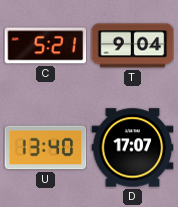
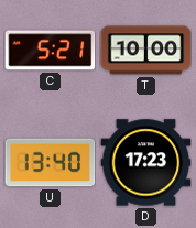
T: 9:04 -> 10:00 (145, 51)
D: 17:07 -> 17:23 (145, 163)
